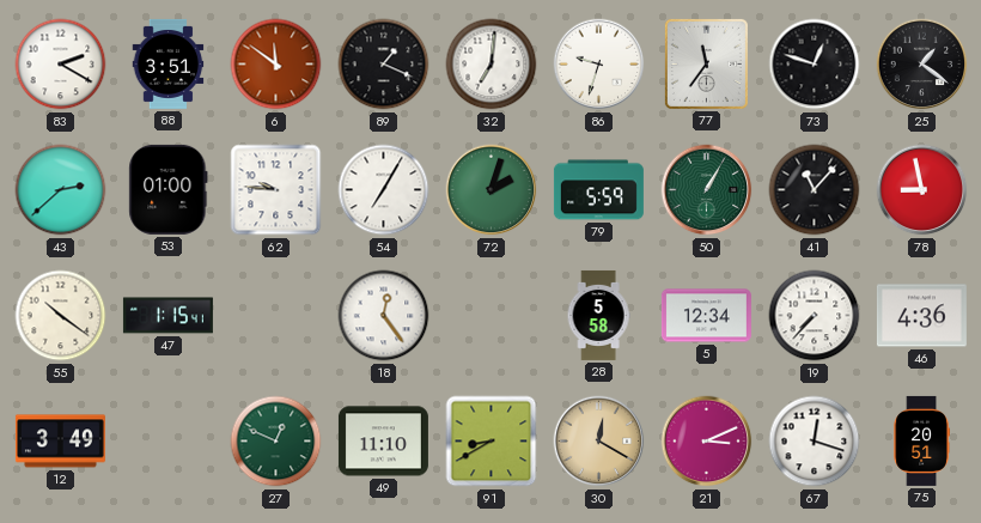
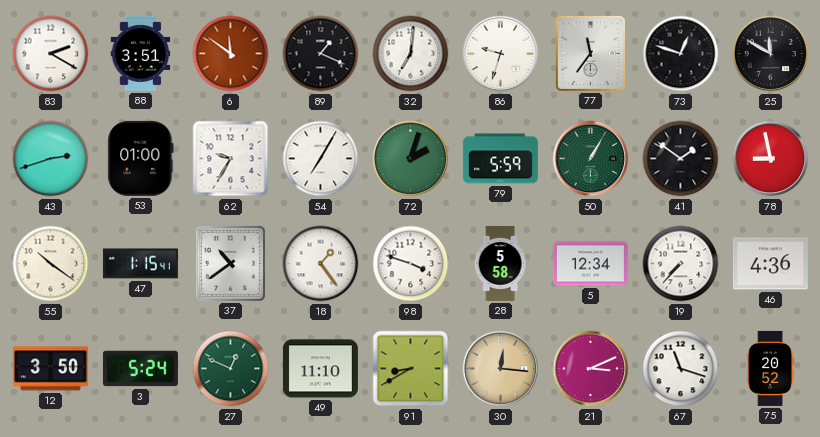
25: 1:21 -> 11:50 (771, 54)
43: 2:38 -> 2:42 (51, 159)
62: 9:46 -> 9:35 (231, 159)
41: 11:07 -> 1:51 (681, 159)
37: none -> 10:39 (230, 263)
18: 12:24 -> 1:24 (321, 264)
98: none -> 3:48 (411, 264)
12: 3:49 -> 3:50 (50, 369)
3: none -> 5:24 (140, 369)
30: 12:20 -> 12:16 (501, 369)
67: 12:18 -> 11:18 (681, 369)
75: 20:51 -> 20:52 (770, 368)
